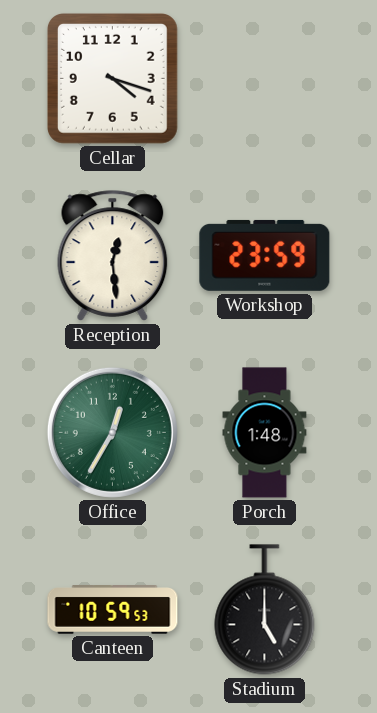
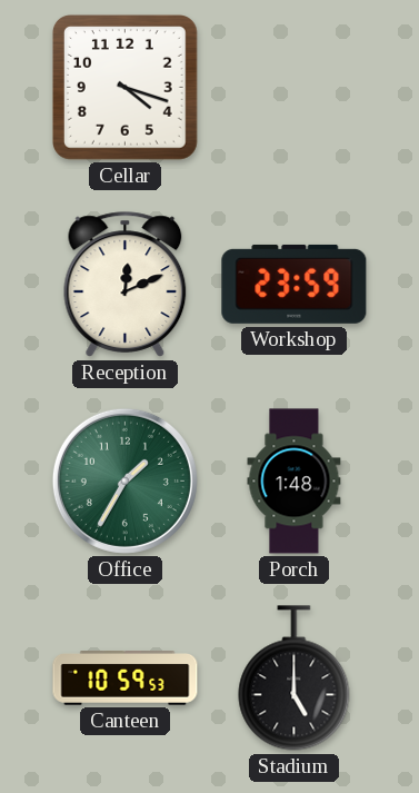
Reception: 12:29 -> 12:11 (126, 285)
Office: 12:35 -> 1:35 (124, 480)
